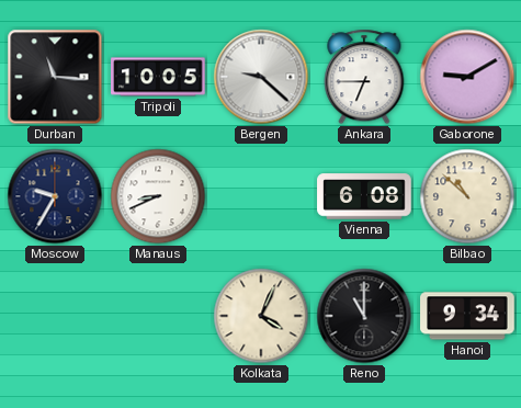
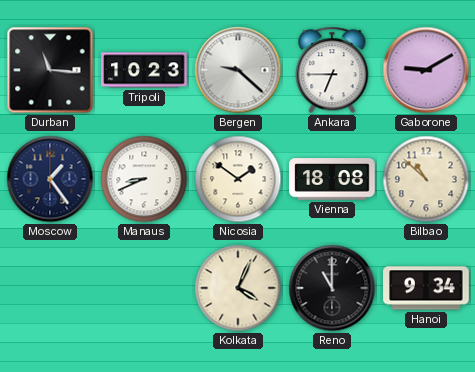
Tripoli: 10:05 -> 10:23 (144, 70)
Moscow: 9:35 -> 1:24 (50, 179)
Nicosia: none -> 1:51 (238, 179)
Vienna: 6:08 -> 18:08 (332, 179)
